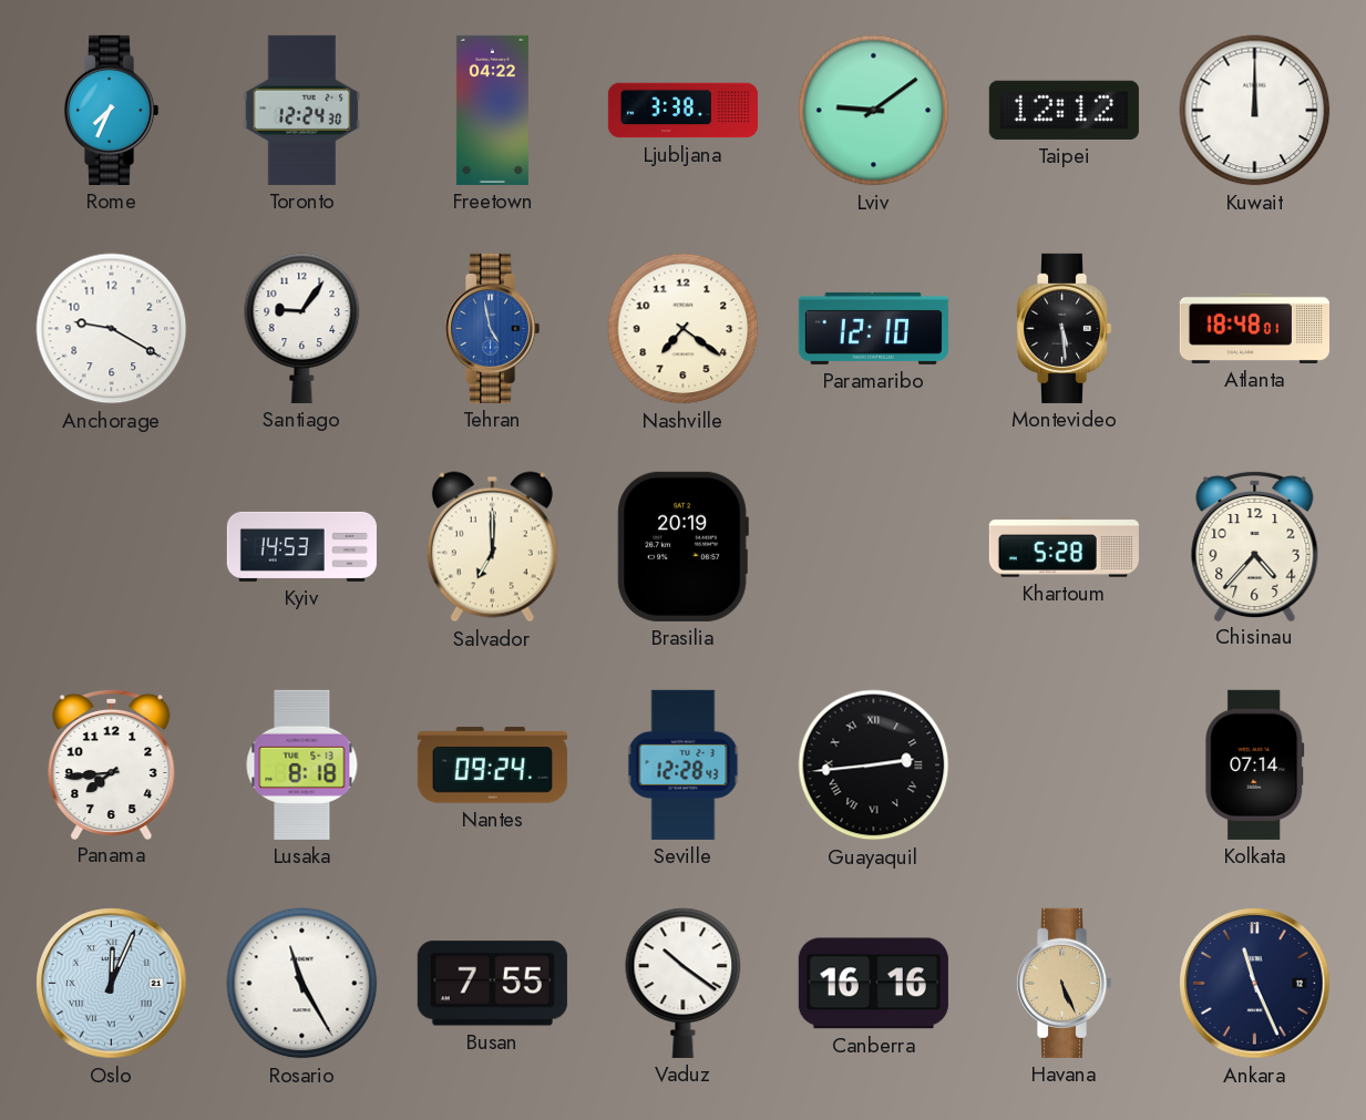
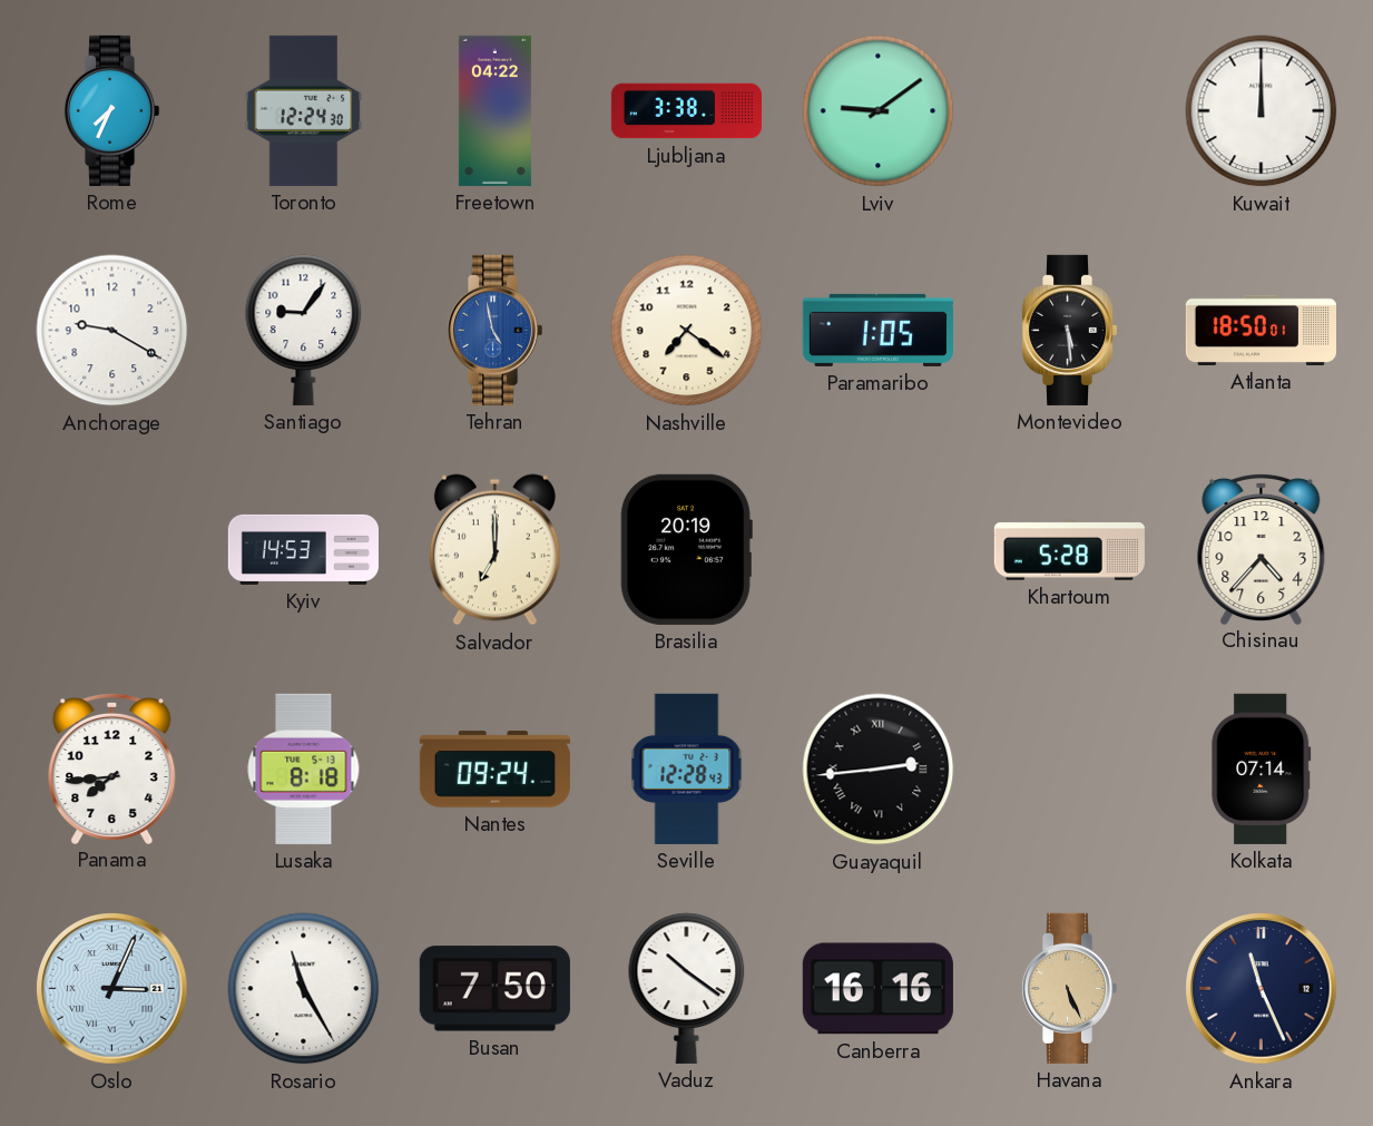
Taipei: 12:12 -> none (1064, 110)
Paramaribo: 12:10 -> 1:05 (877, 330)
Atlanta: 18:48 -> 18:50 (1261, 330)
Oslo: 12:04 -> 3:04 (112, 989)
Busan: 7:55 -> 7:50 (494, 989)
